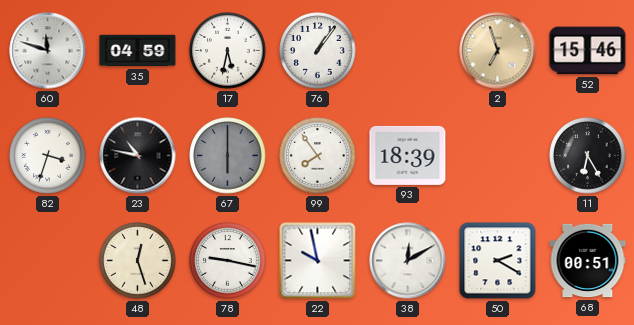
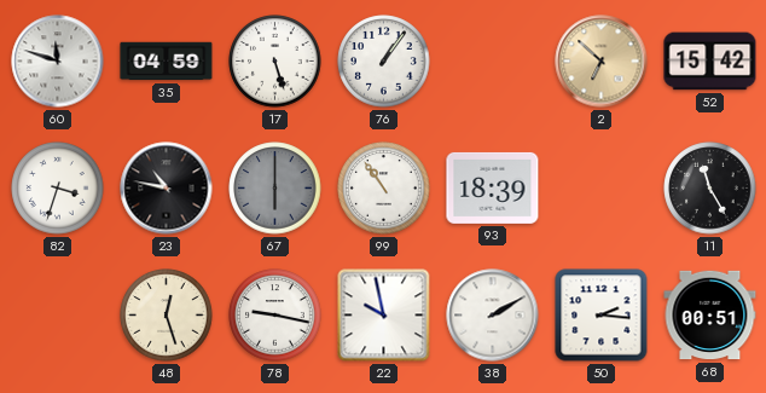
17: 5:32 -> 5:27 (275, 62)
2: 6:57 -> 6:52 (602, 62)
52: 15:46 -> 15:42 (710, 62)
99: 7:54 -> 10:54 (384, 189)
11: 6:25 -> 11:25 (710, 189)
38: 12:10 -> 2:10 (493, 316)
50: 2:20 -> 2:16 (602, 316)
